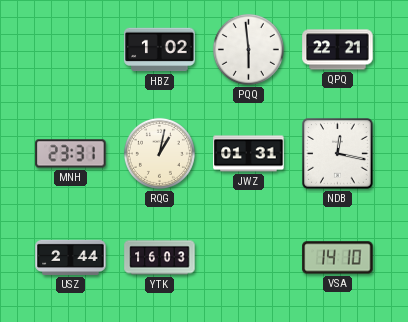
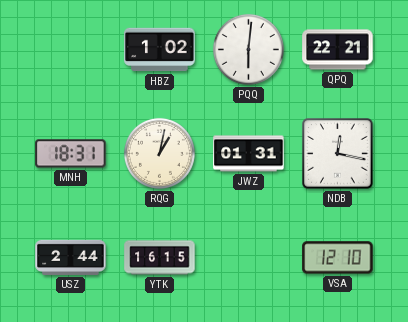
PQQ: 5:59 -> 6:01 (248, 49)
MNH: 23:31 -> 18:31 (71, 154)
YTK: 16:03 -> 16:15 (160, 258)
VSA: 14:10 -> 12:10 (338, 258)
